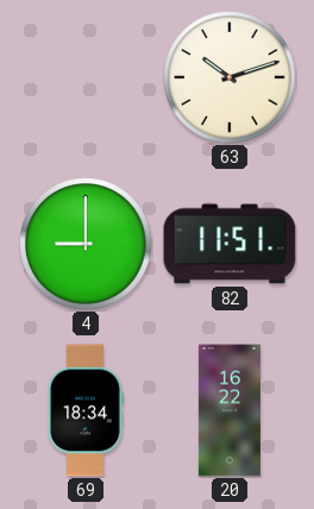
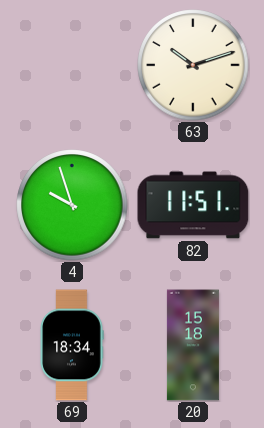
4: 9:00 -> 9:57 (72, 205)
20: 16:22 -> 15:18 (193, 345)
